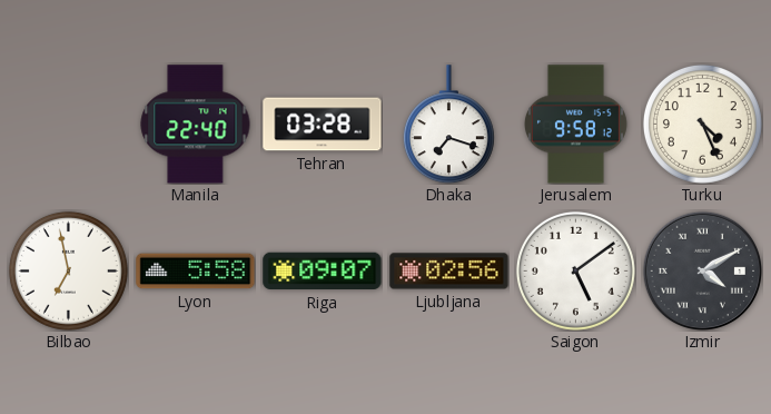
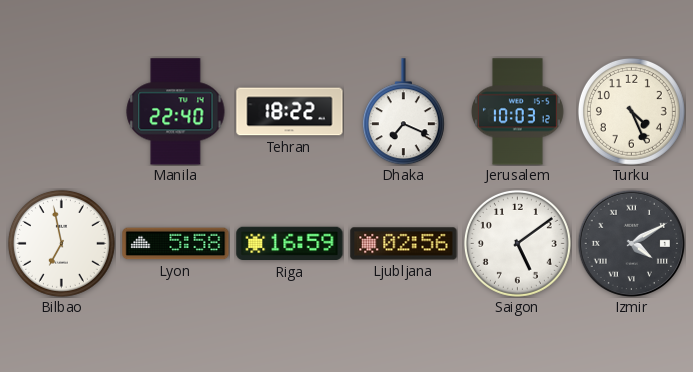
Tehran: 03:28 -> 18:22 (290, 112)
Dhaka: 7:18 -> 7:19 (403, 112)
Jerusalem: 9:58 -> 10:03 (517, 112)
Riga: 09:07 -> 16:59 (290, 244)
